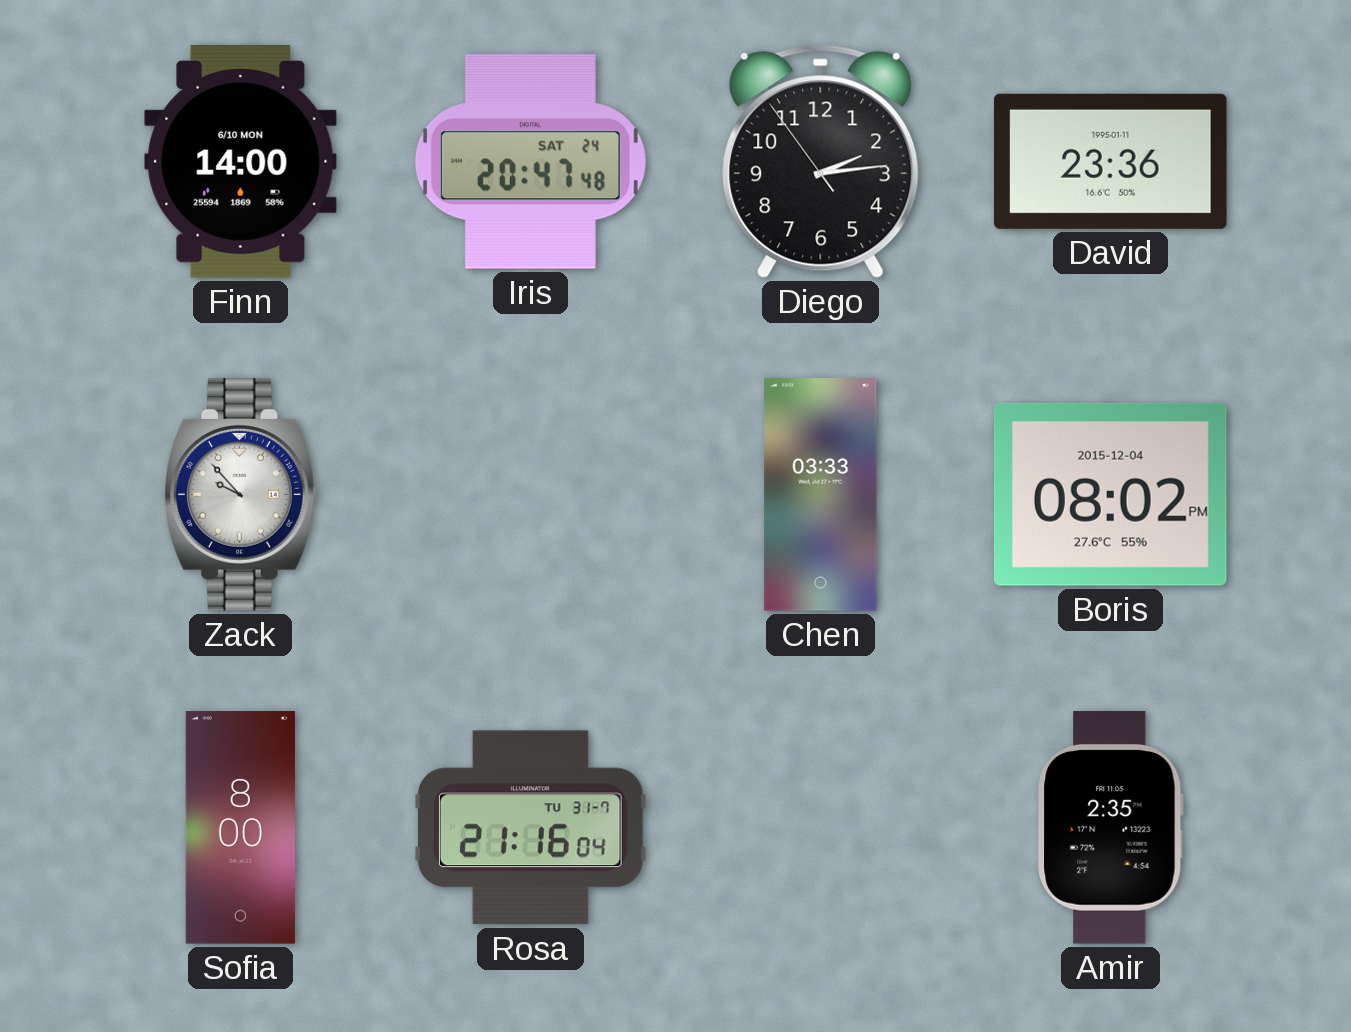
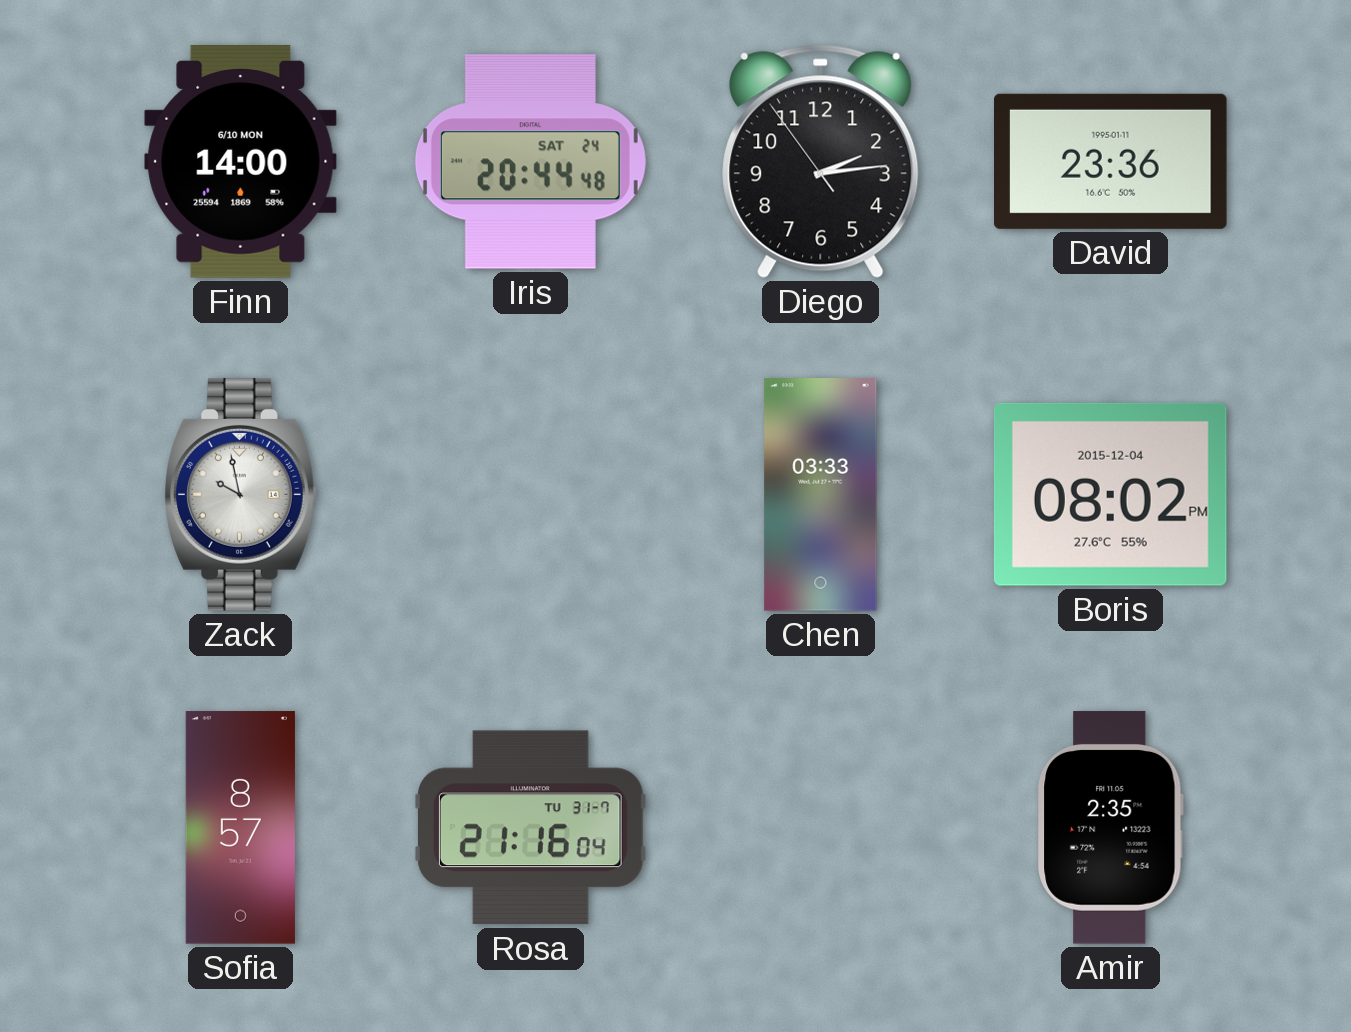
Iris: 20:47 -> 20:44 (530, 162)
Zack: 9:53 -> 9:58 (241, 495)
Sofia: 8:00 -> 8:57 (240, 828)
